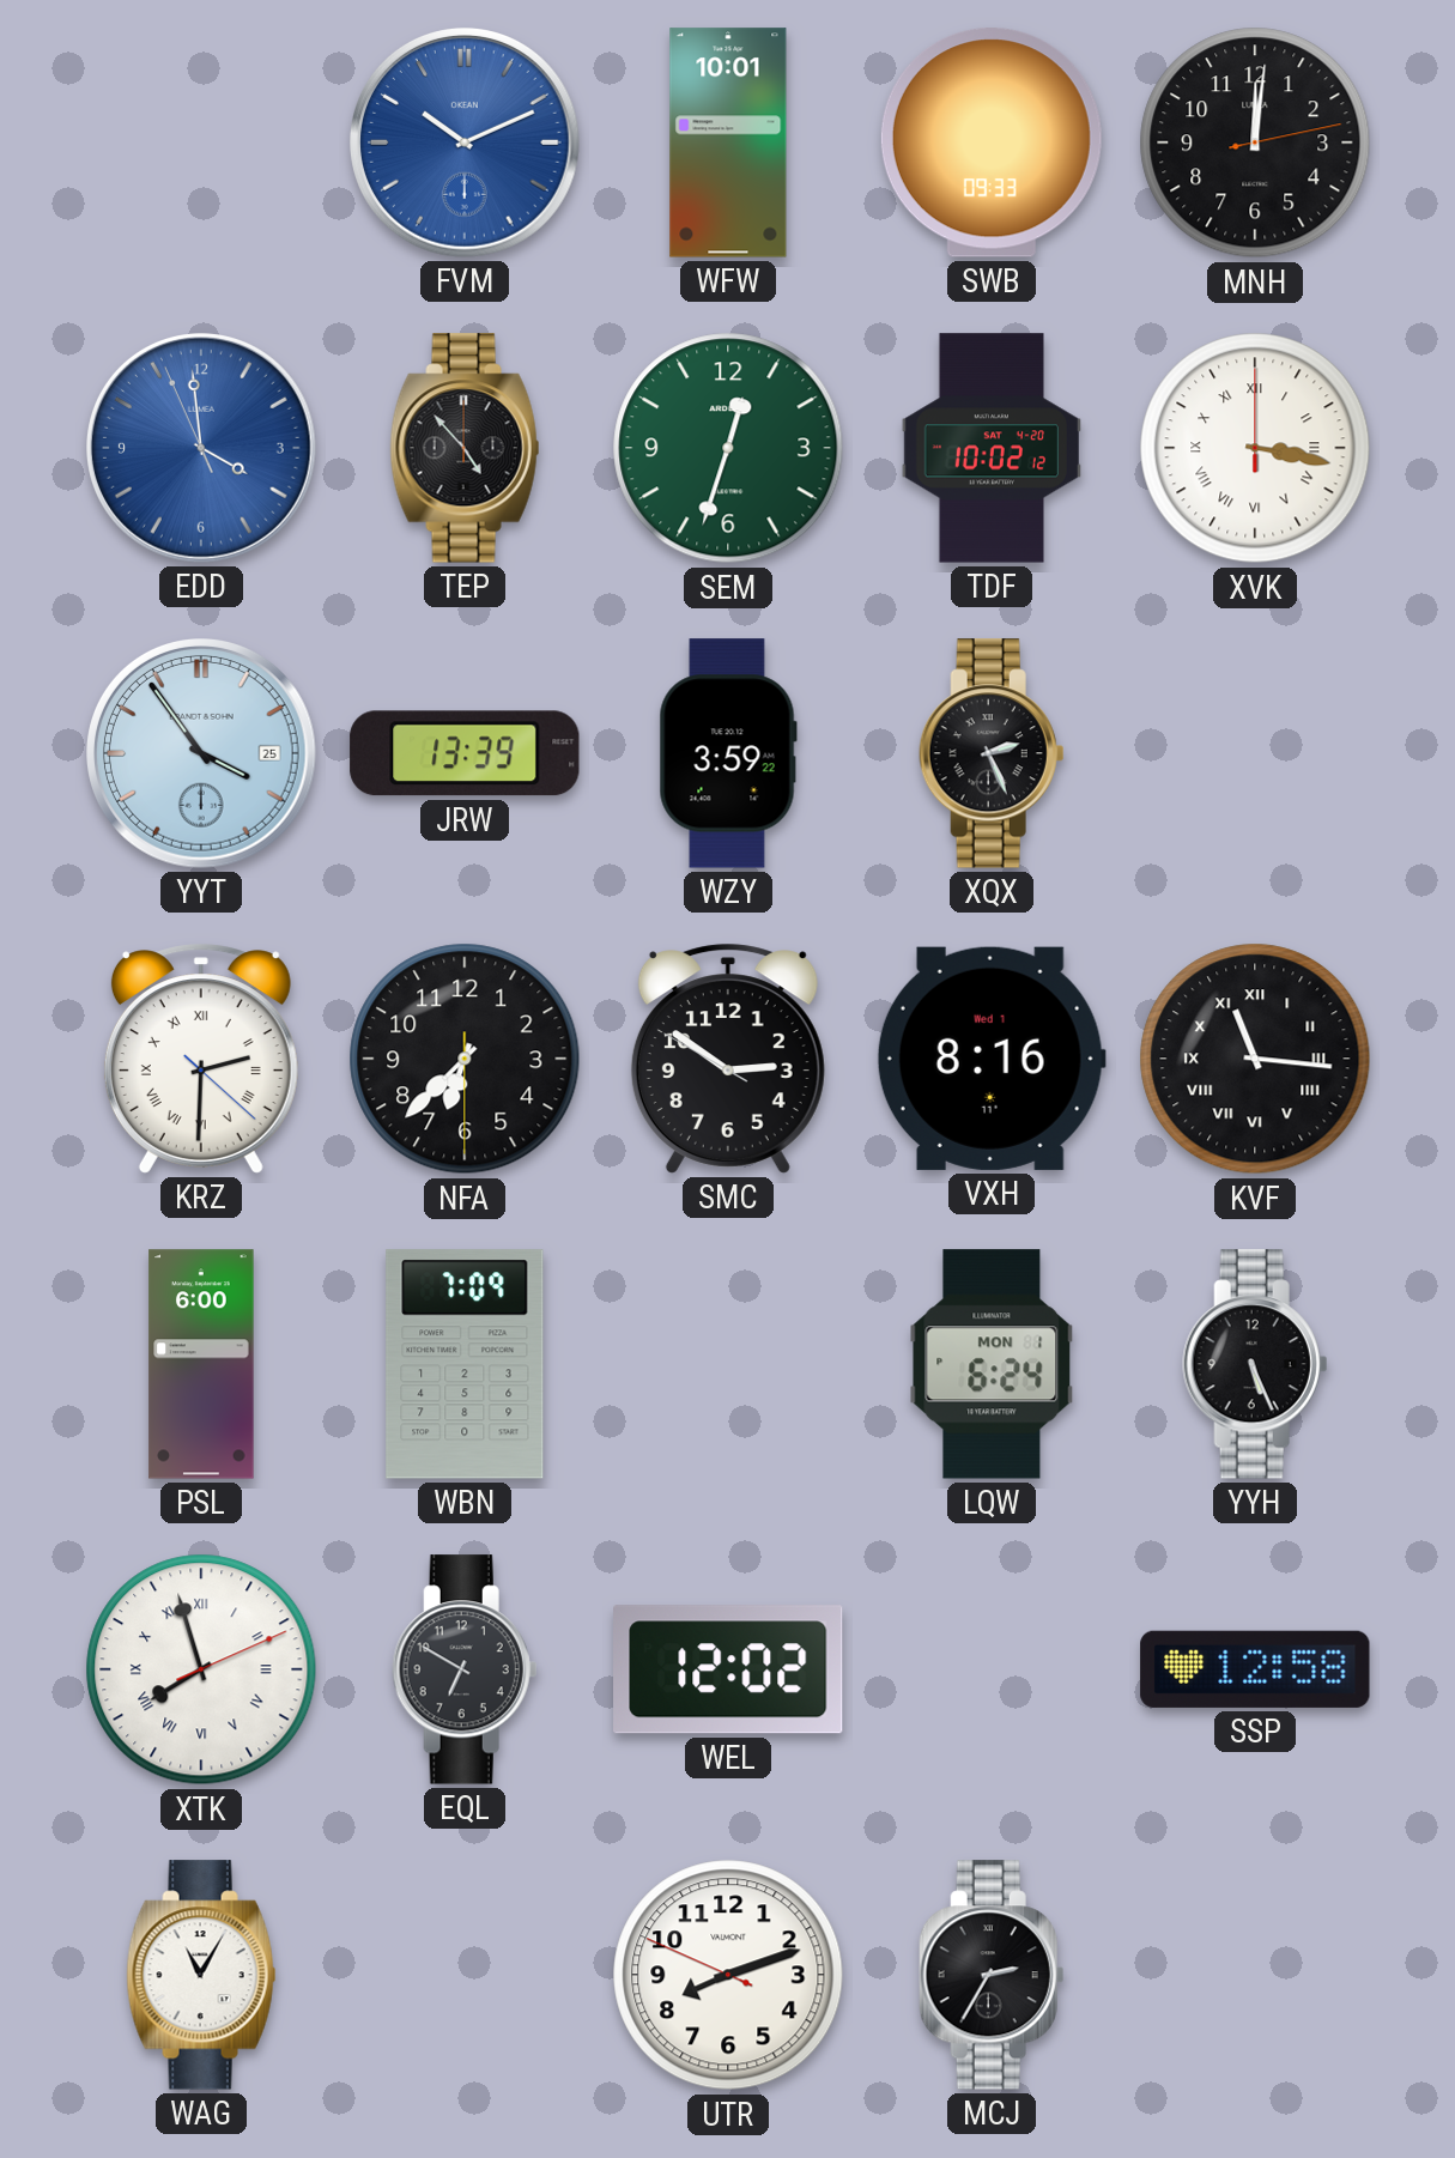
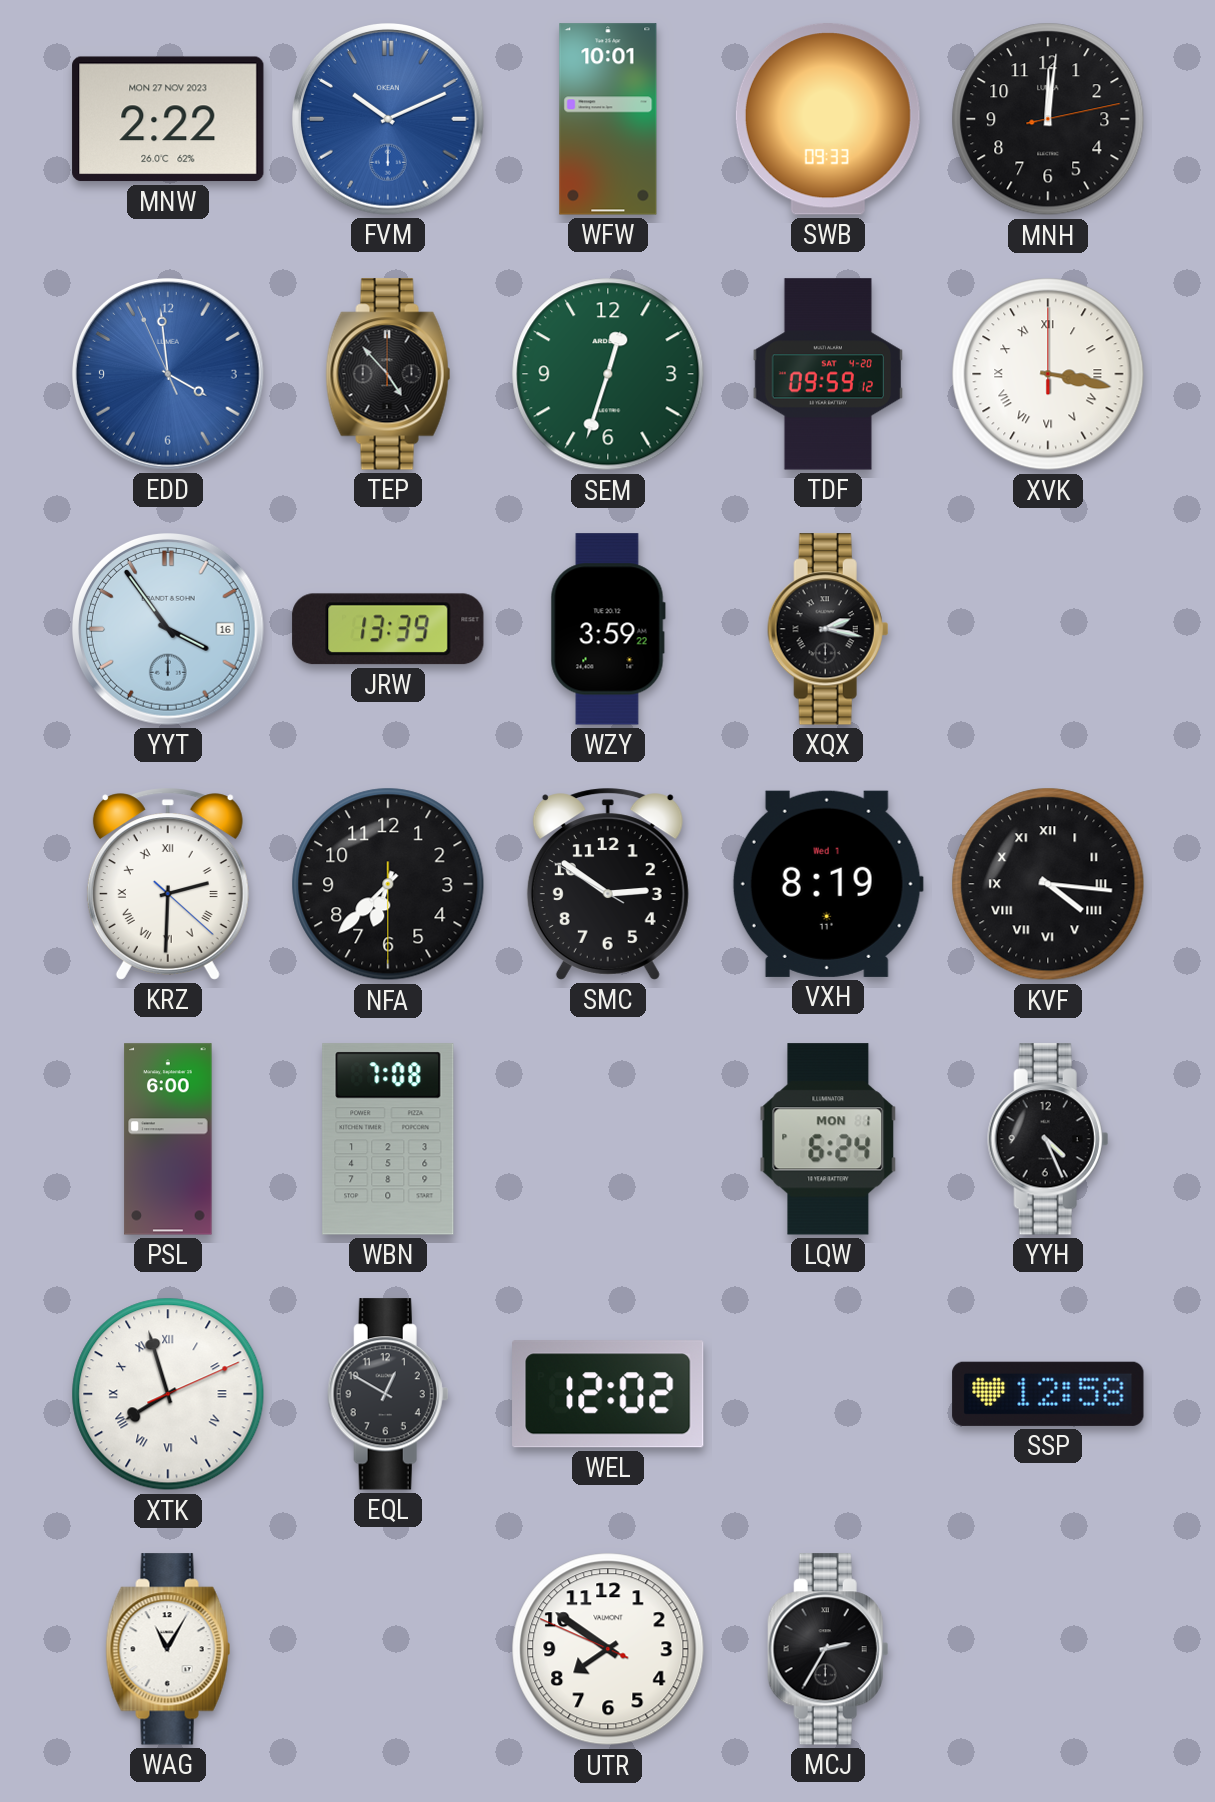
MNW: none -> 2:22 (168, 119)
TDF: 10:02 -> 09:59 (827, 374)
YYT date: 25 -> 16 (169, 630)
XQX: 2:26 -> 2:17 (828, 629)
VXH: 8:16 -> 8:19 (828, 884)
KVF: 11:16 -> 4:16 (1048, 884)
WBN: 7:09 -> 7:08 (388, 1139)
YYH: 5:26 -> 4:26 (1048, 1139)
EQL: 6:50 -> 12:50 (388, 1394)
UTR: 8:11 -> 7:50 (608, 1649)
